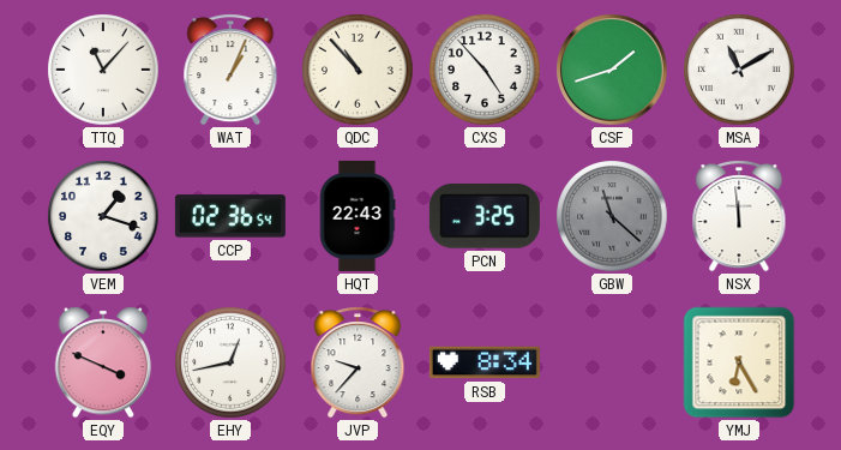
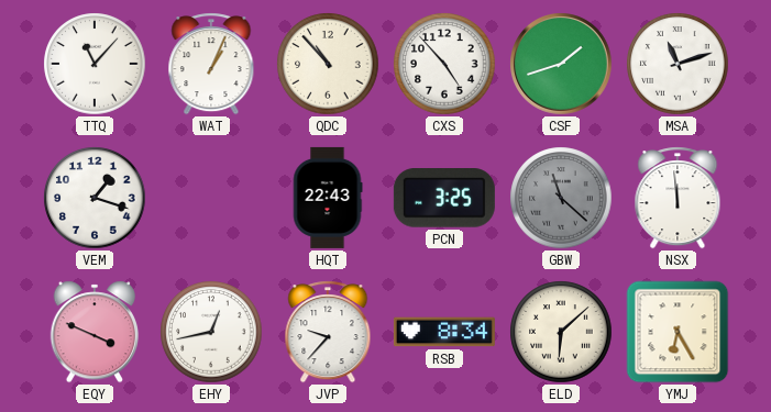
MSA: 11:10 -> 11:12 (678, 64)
CCP: 02:36 -> none (230, 216)
ELD: none -> 6:08 (561, 332)
